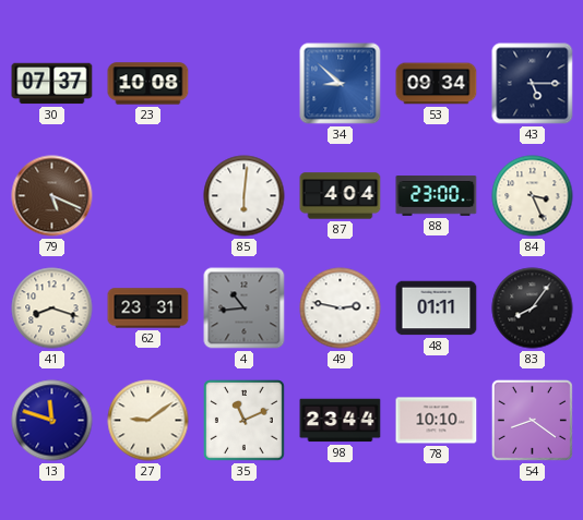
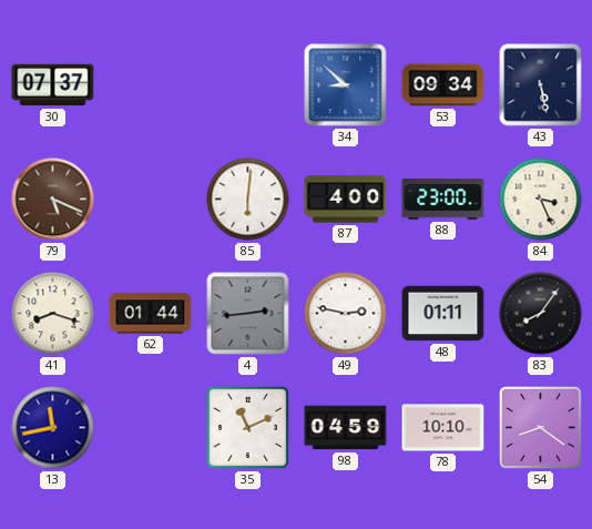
23: 10:08 -> none (148, 84)
43: 5:15 -> 5:28 (541, 85)
87: 4:04 -> 4:00 (346, 200)
62: 23:31 -> 01:44 (151, 314)
4: 10:44 -> 2:44 (248, 314)
13: 11:48 -> 11:43 (53, 428)
27: 9:09 -> none (148, 421)
98: 23:44 -> 04:59 (346, 428)
